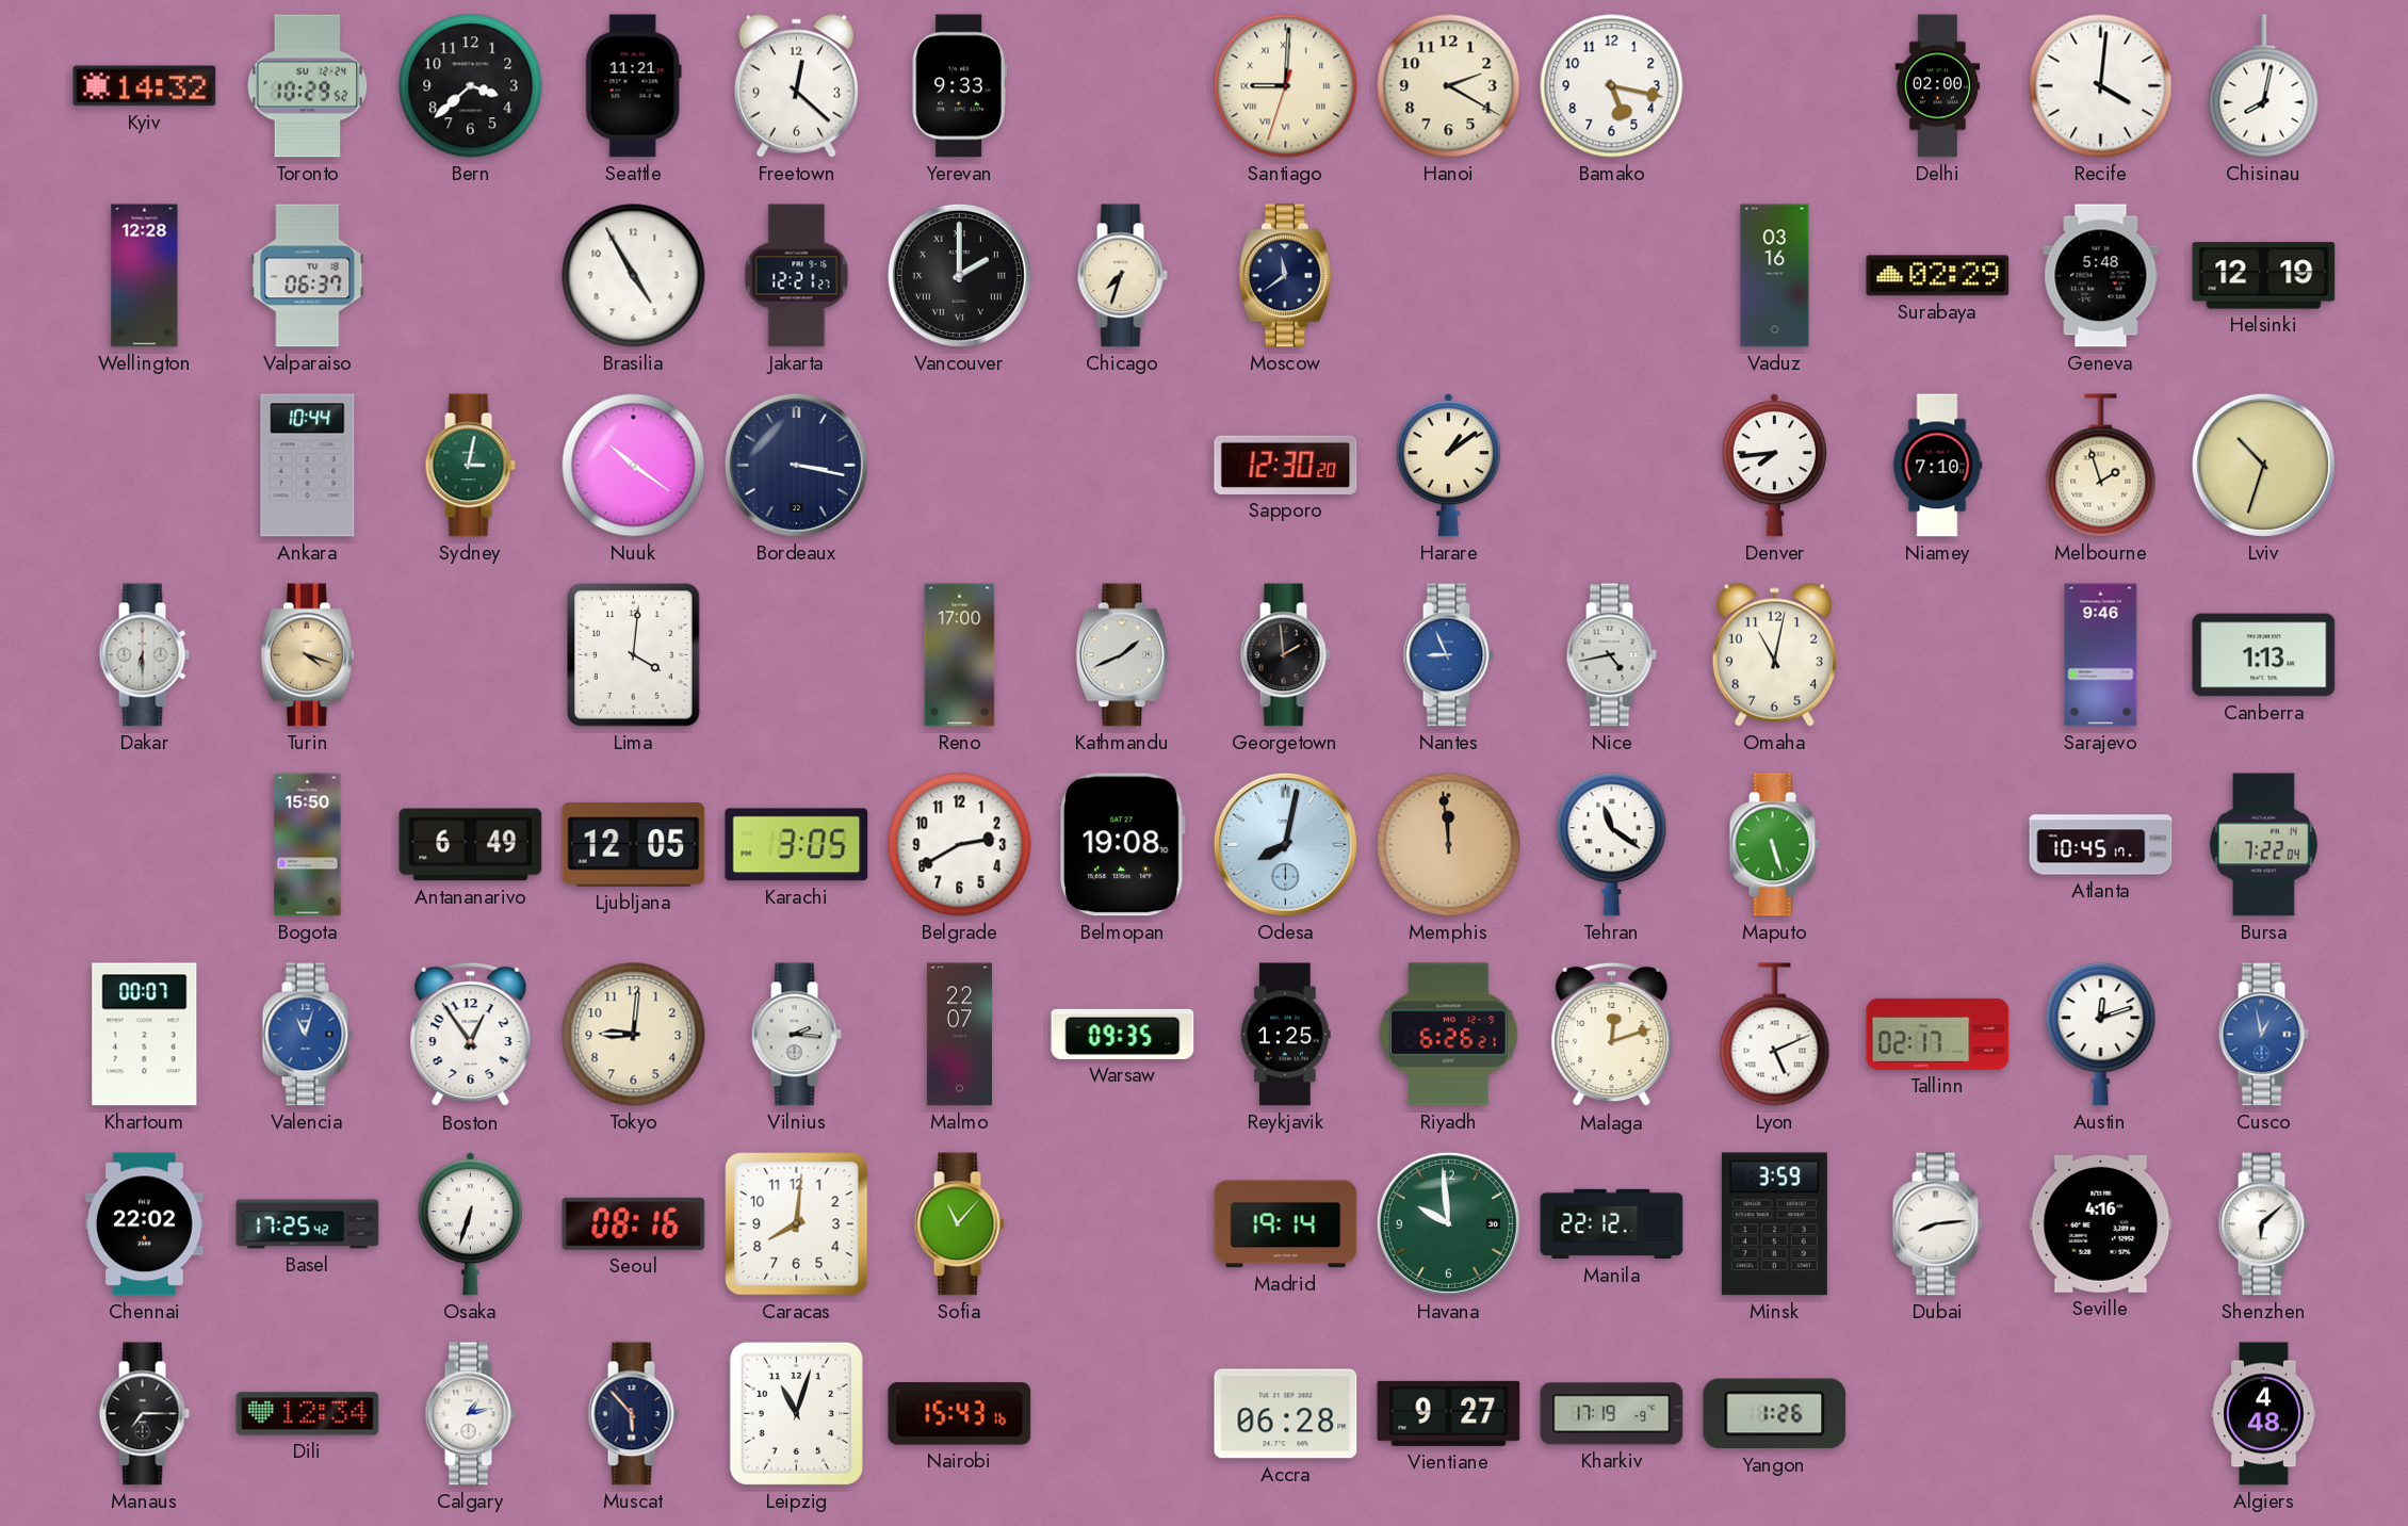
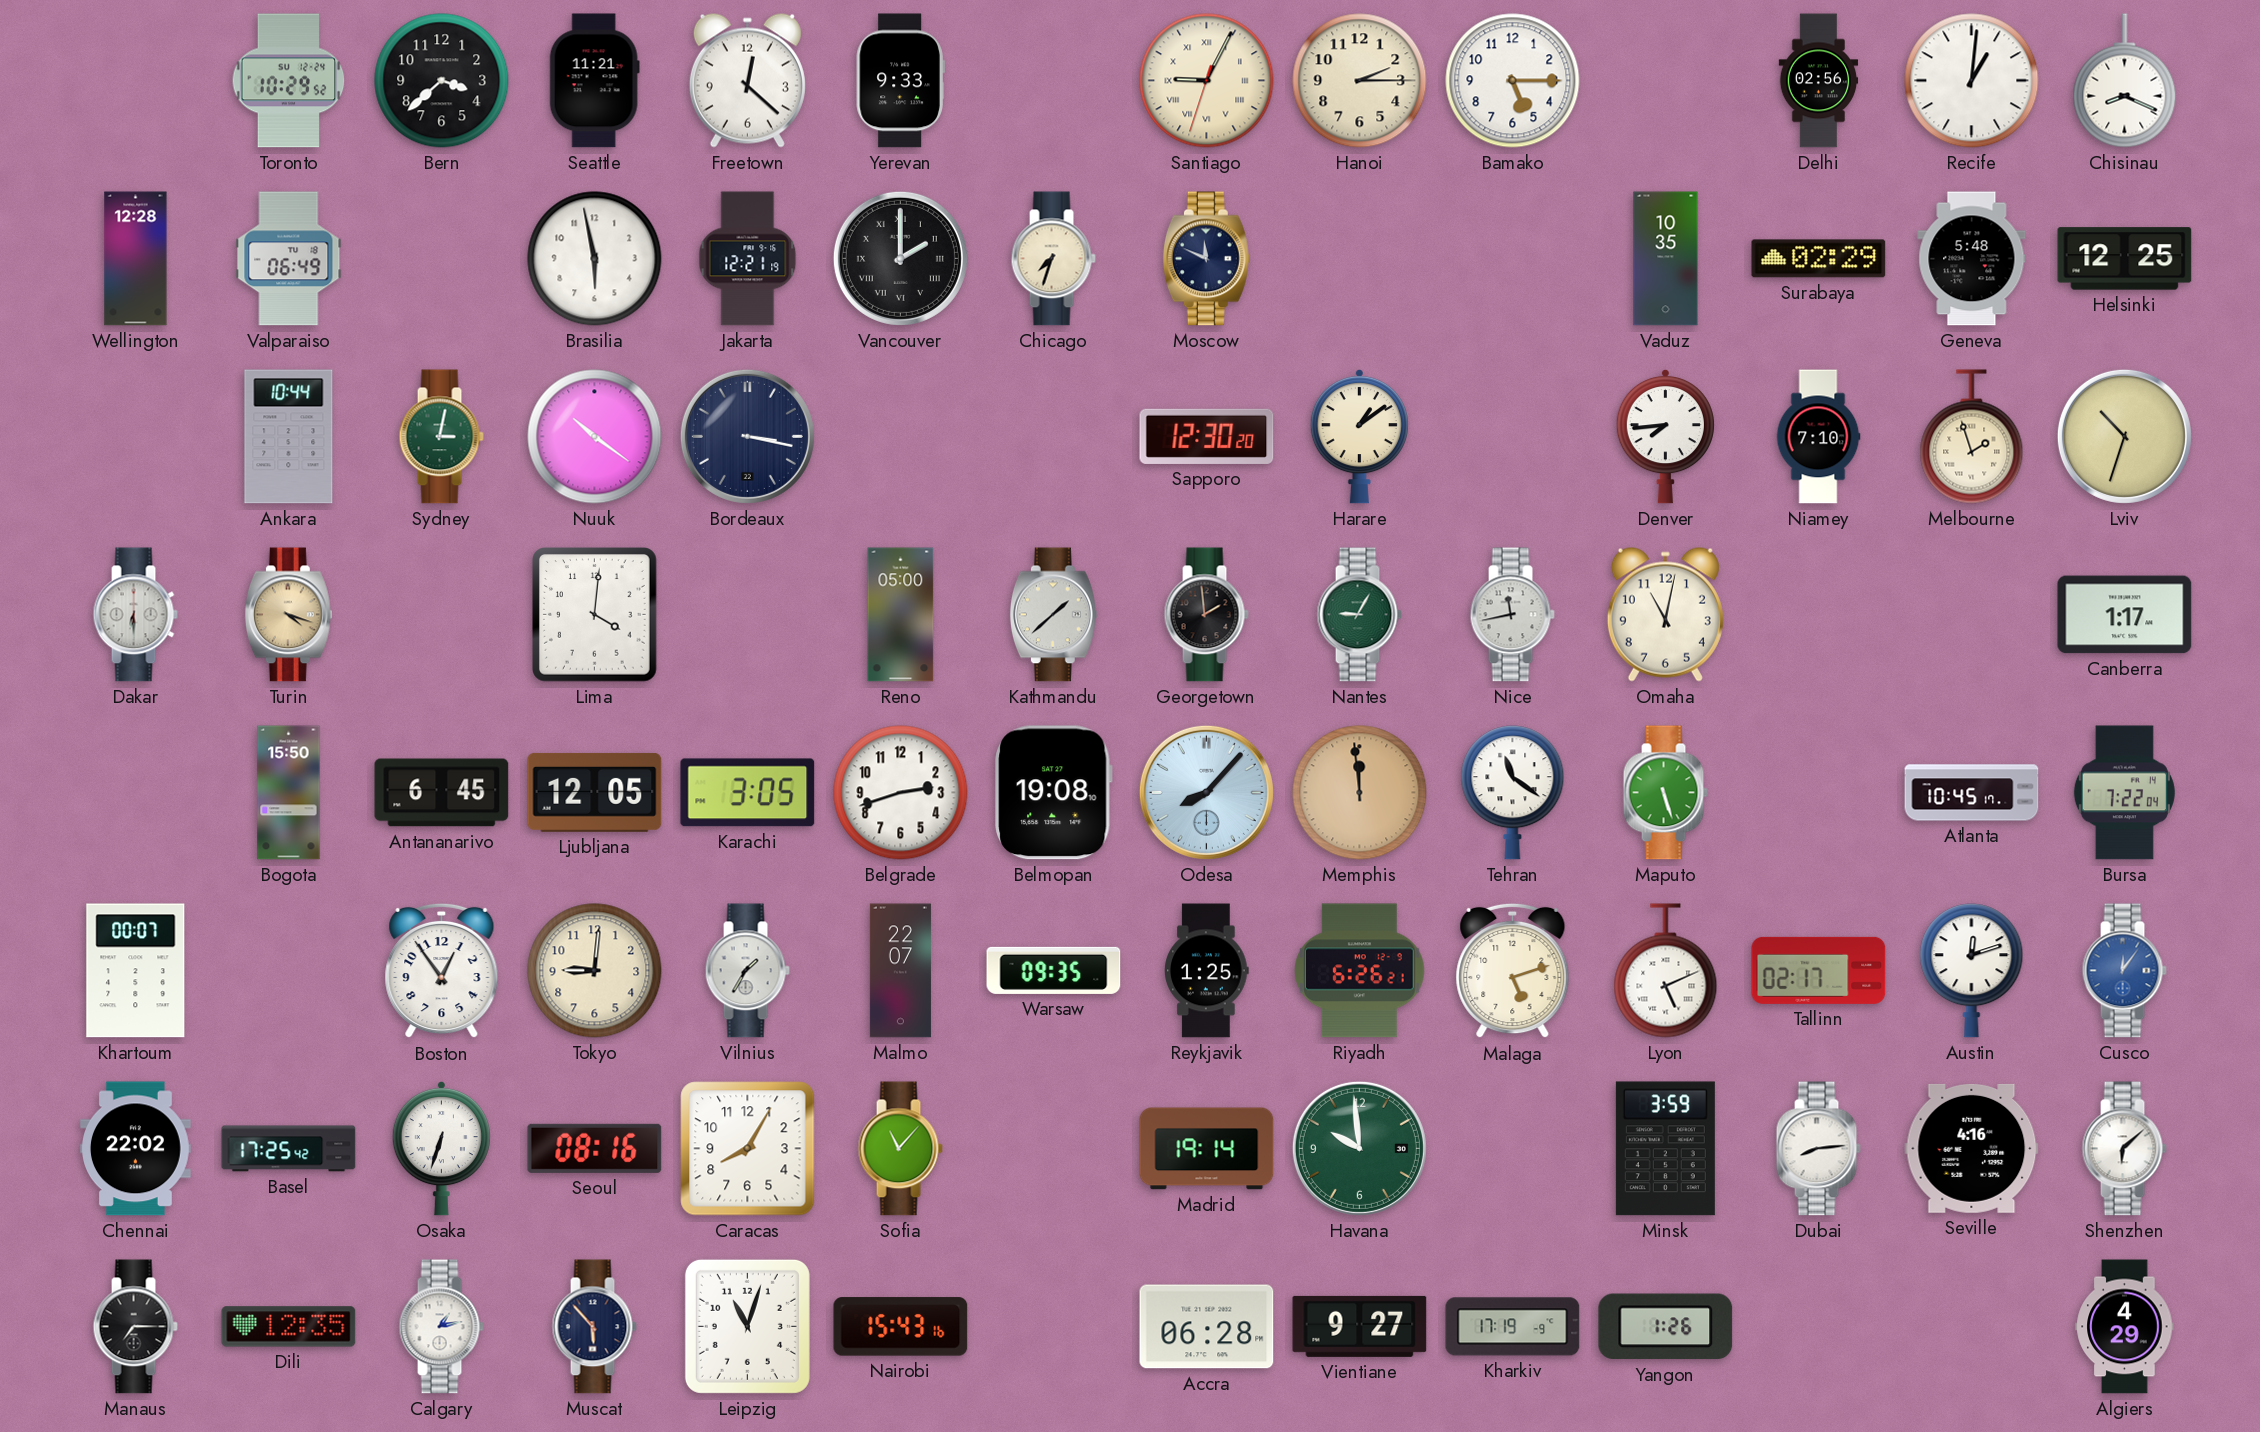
Kyiv: 14:32 -> none (145, 86)
Santiago: 9:00 -> 9:04 (1207, 81)
Hanoi: 2:20 -> 2:15 (1360, 81)
Bamako: 5:17 -> 5:15 (1513, 81)
Delhi: 02:00 -> 02:56 (1819, 81)
Recife: 4:01 -> 1:01 (1972, 81)
Chisinau: 8:02 -> 8:19 (2125, 81)
Valparaiso: 06:37 -> 06:49 (289, 259)
Brasilia: 4:55 -> 5:58 (595, 259)
Jakarta: 12:21:27 -> 12:21:19 (748, 259)
Moscow: 11:39 -> 11:49 (1206, 259)
Vaduz: 03:16 -> 10:35 (1666, 259)
Helsinki: 12:19 -> 12:25 (2125, 259)
Reno: 17:00 -> 05:00 (901, 615)
Kathmandu: 1:41 -> 1:38 (1053, 615)
Nantes: 8:56 -> 9:05 (1359, 615)
Nantes dial: blue -> green (1359, 615)
Nice: 4:43 -> 11:43 (1512, 615)
Sarajevo: 9:46 -> none (2101, 655)
Canberra: 1:13 -> 1:17 (2125, 615)
Antananarivo: 6:49 -> 6:45 (442, 793)
Belgrade: 2:40 -> 2:42 (901, 793)
Odesa: 8:02 -> 8:07 (1206, 792)
Valencia: 11:03 -> none (307, 1035)
Vilnius: 2:16 -> 1:35 (747, 971)
Malaga: 12:12 -> 5:12 (1513, 971)
Cusco: 12:58 -> 12:06 (2124, 971)
Caracas: 8:01 -> 8:05 (748, 1149)
Manila: 22:12 -> none (1612, 1224)
Dili: 12:34 -> 12:35 (289, 1327)
Algiers: 4:48 -> 4:29 (2125, 1327)
